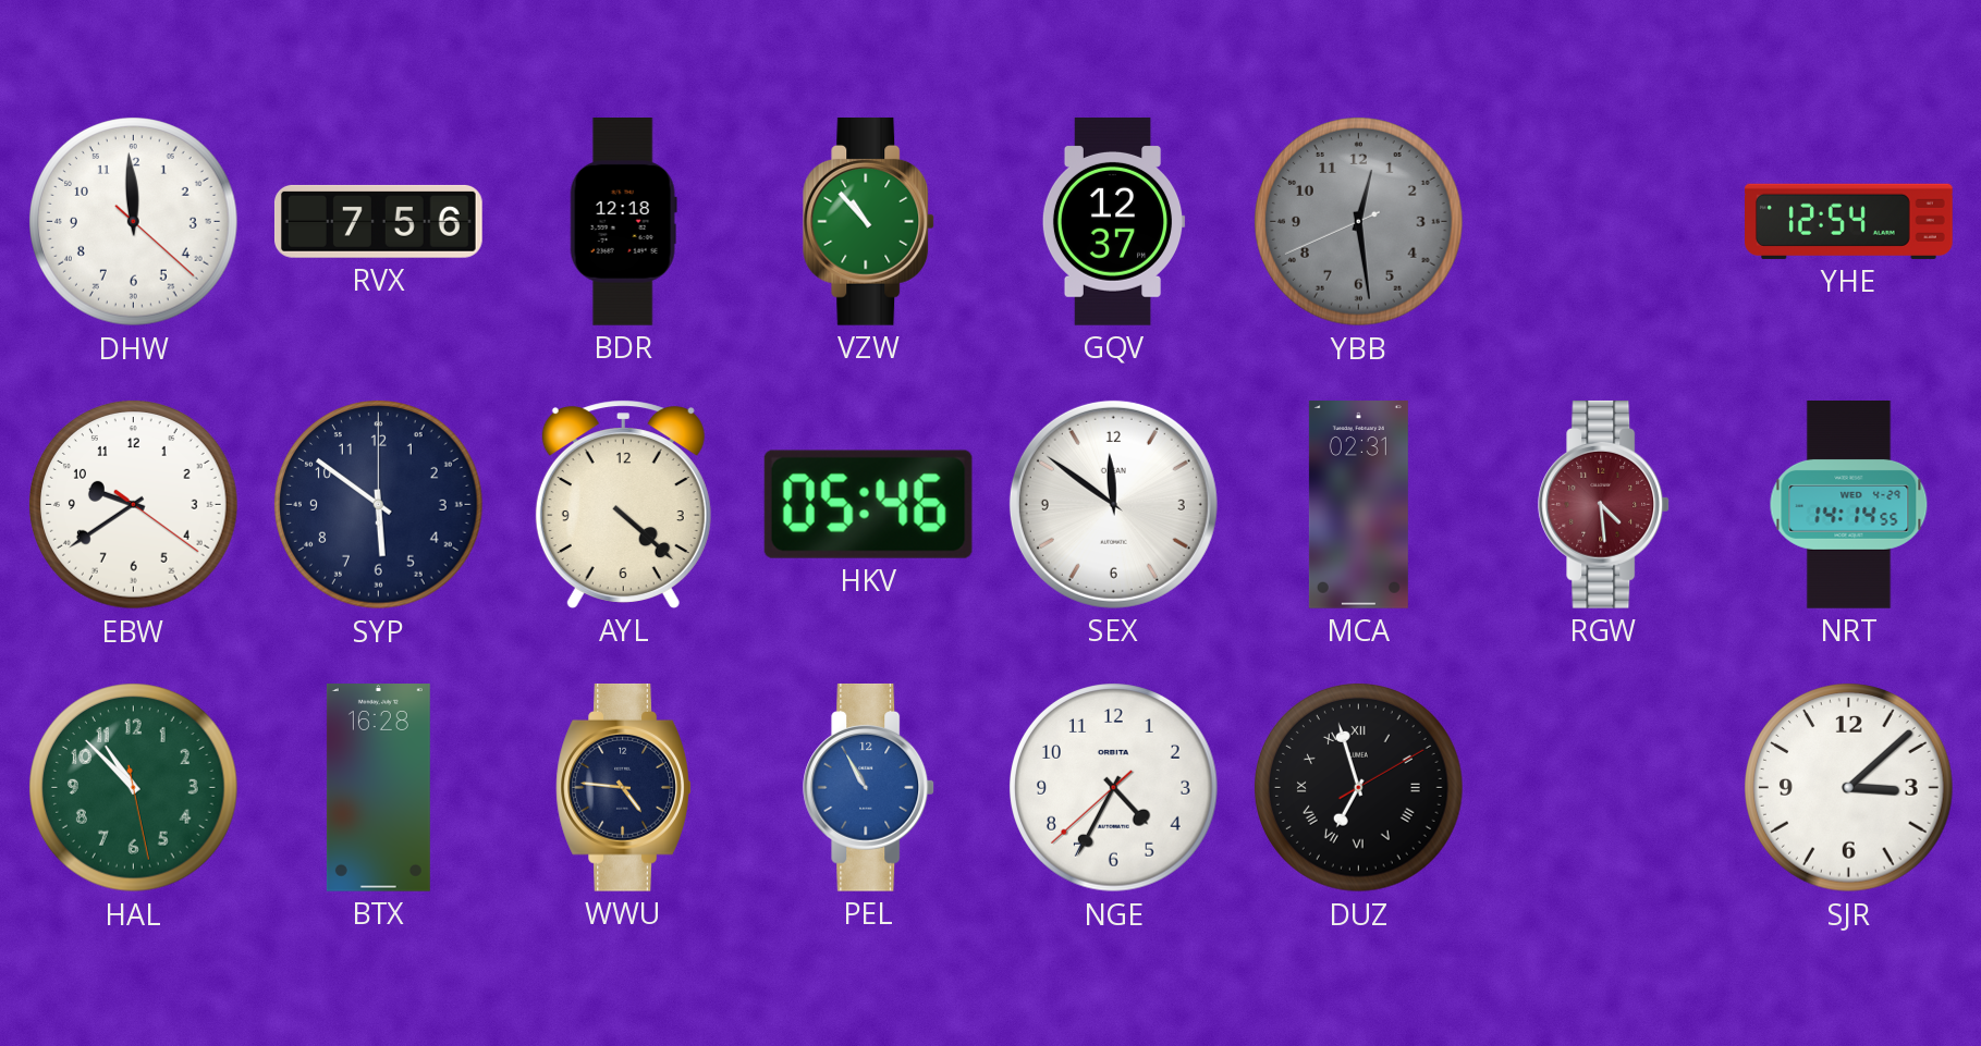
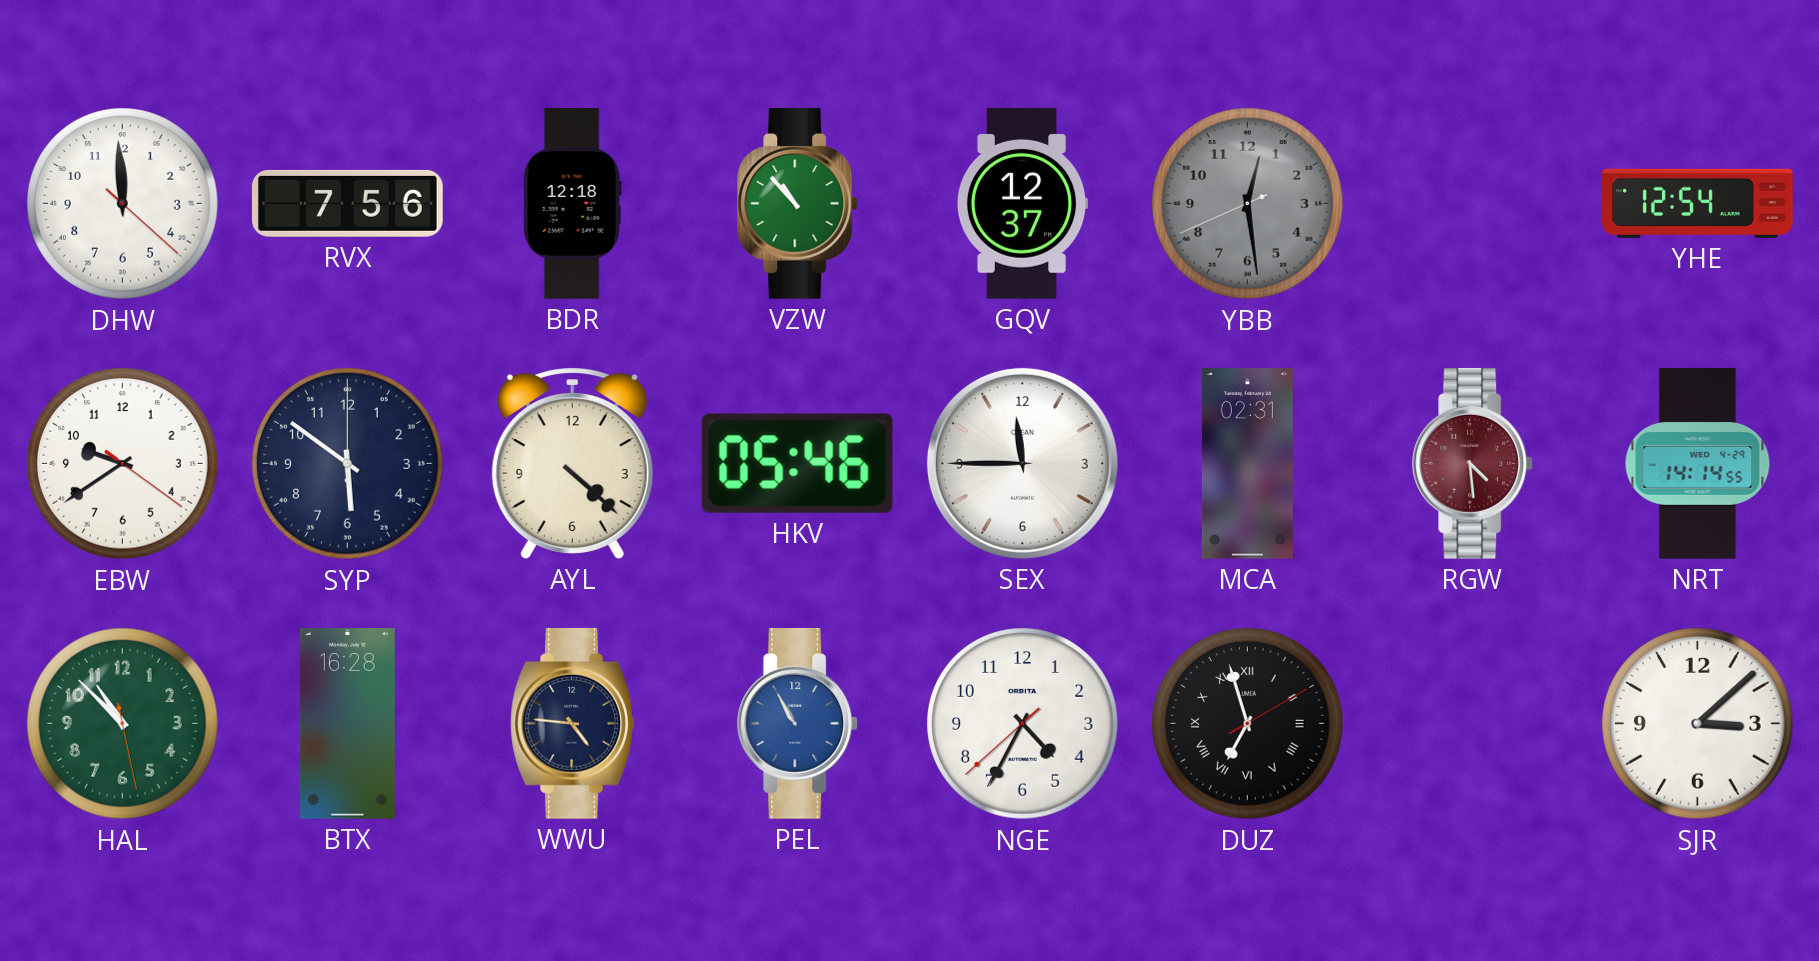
SEX: 11:51 -> 11:45 (1022, 463)
